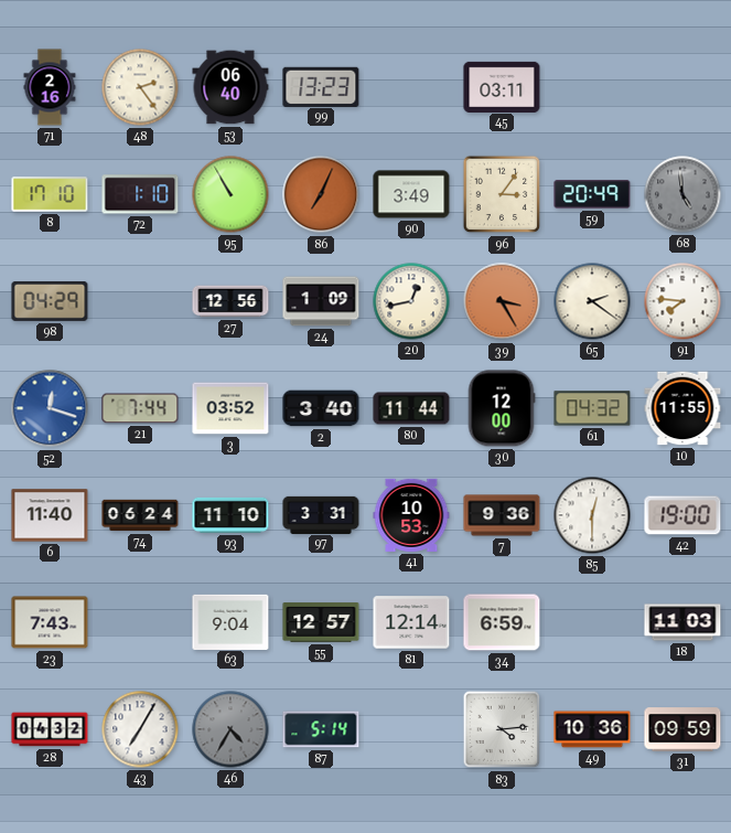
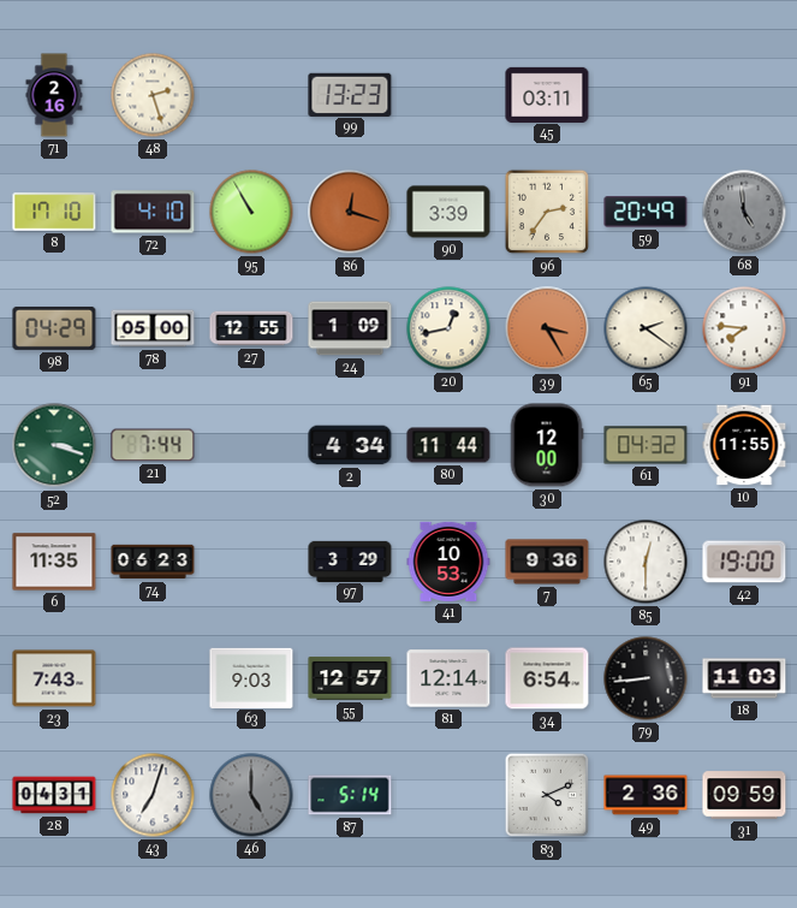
48: 2:24 -> 2:27 (153, 95)
53: 06:40 -> none (230, 87)
72: 1:10 -> 4:10 (153, 212)
86: 7:04 -> 12:18 (350, 212)
90: 3:49 -> 3:39 (448, 212)
96: 3:06 -> 2:36 (547, 212)
78: none -> 05:00 (153, 328)
27: 12:56 -> 12:55 (251, 328)
52: 12:18 -> 3:18 (54, 445)
52 dial: blue -> green (54, 445)
3: 03:52 -> none (230, 408)
2: 3:40 -> 4:34 (350, 445)
6: 11:40 -> 11:35 (54, 562)
74: 06:24 -> 06:23 (153, 562)
93: 11:10 -> none (230, 515)
97: 3:31 -> 3:29 (350, 560)
63: 9:04 -> 9:03 (251, 677)
34: 6:59 -> 6:54 (547, 678)
79: none -> 8:44 (646, 678)
28: 04:32 -> 04:31 (54, 795)
43: 7:05 -> 7:03 (153, 795)
46: 4:35 -> 5:00 (251, 795)
83: 4:14 -> 4:11 (547, 795)
49: 10:36 -> 2:36 (646, 795)
